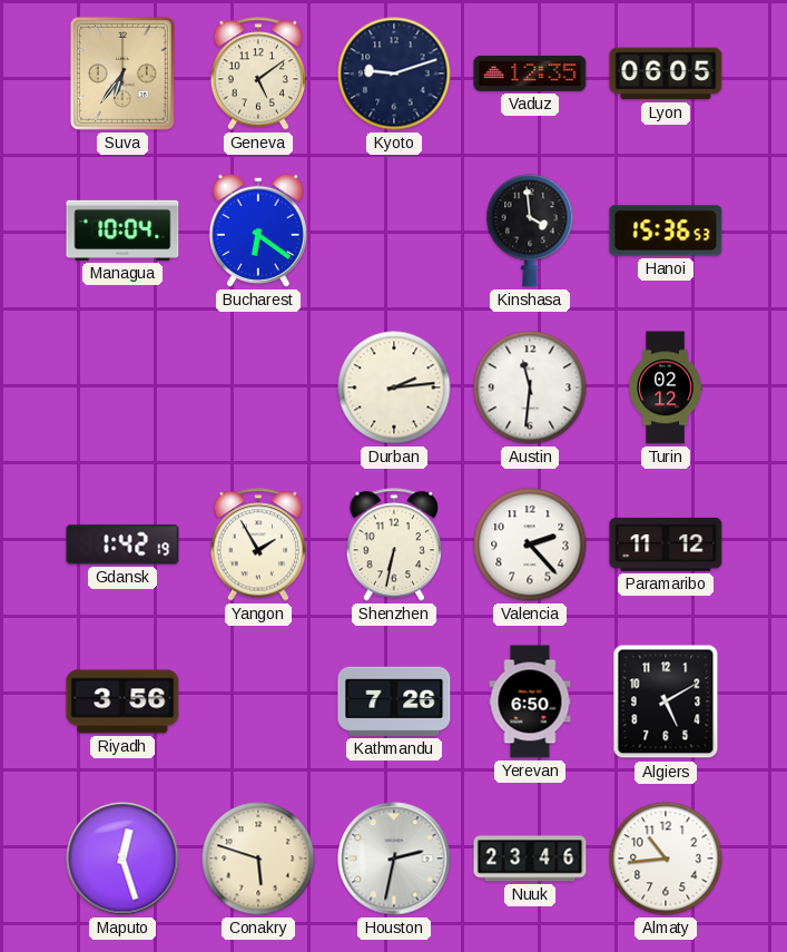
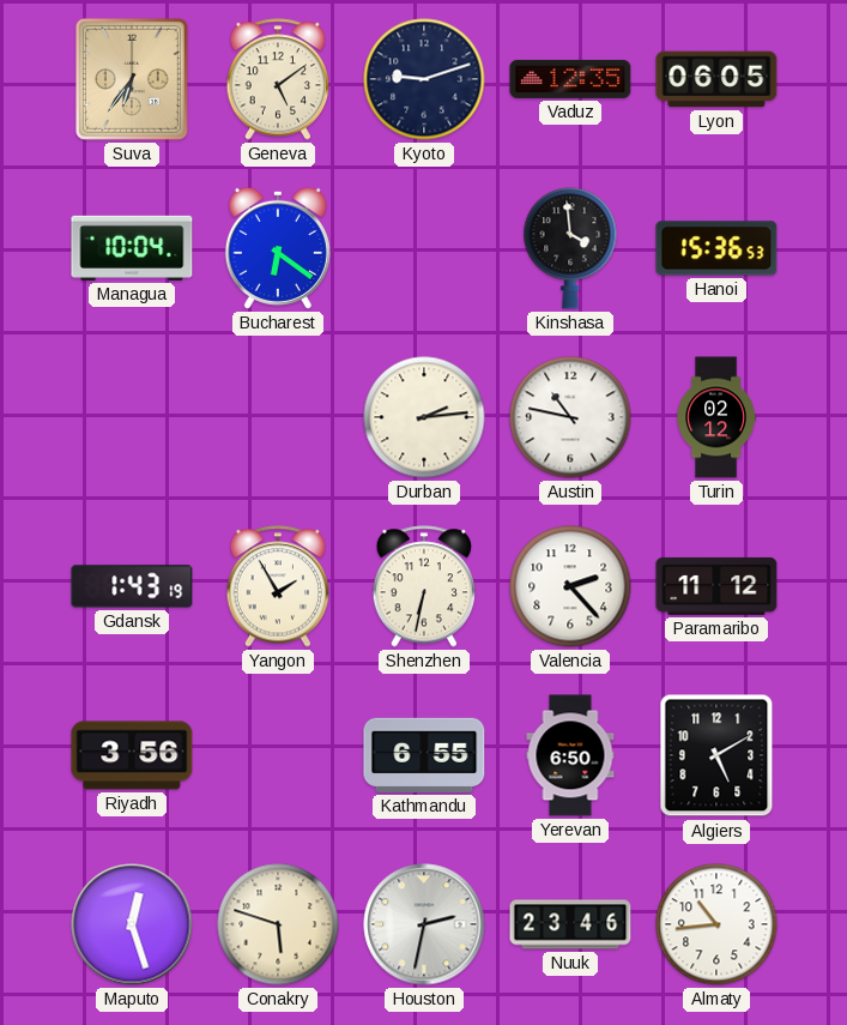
Austin: 11:31 -> 10:47 (570, 417)
Gdansk: 1:42 -> 1:43 (132, 586)
Kathmandu: 7:26 -> 6:55 (424, 755)
